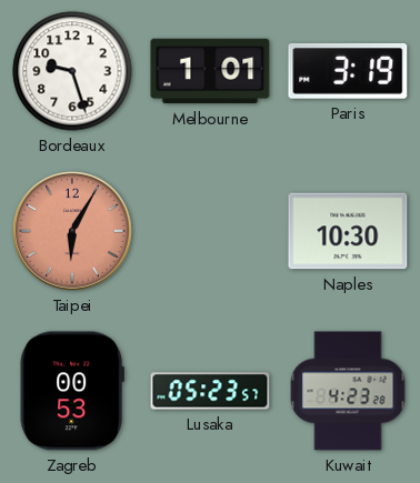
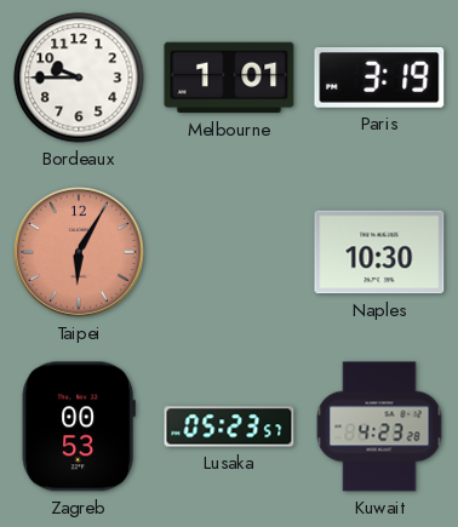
Bordeaux: 9:27 -> 9:45 (79, 78)
